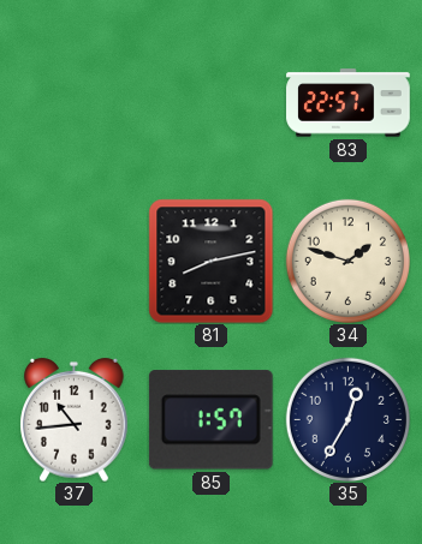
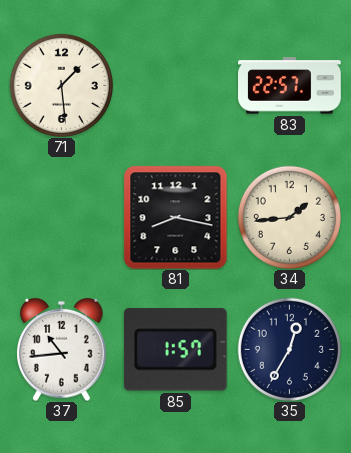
71: none -> 1:29 (61, 85)
81: 8:13 -> 8:17 (175, 217)
34: 1:48 -> 1:44 (289, 217)
